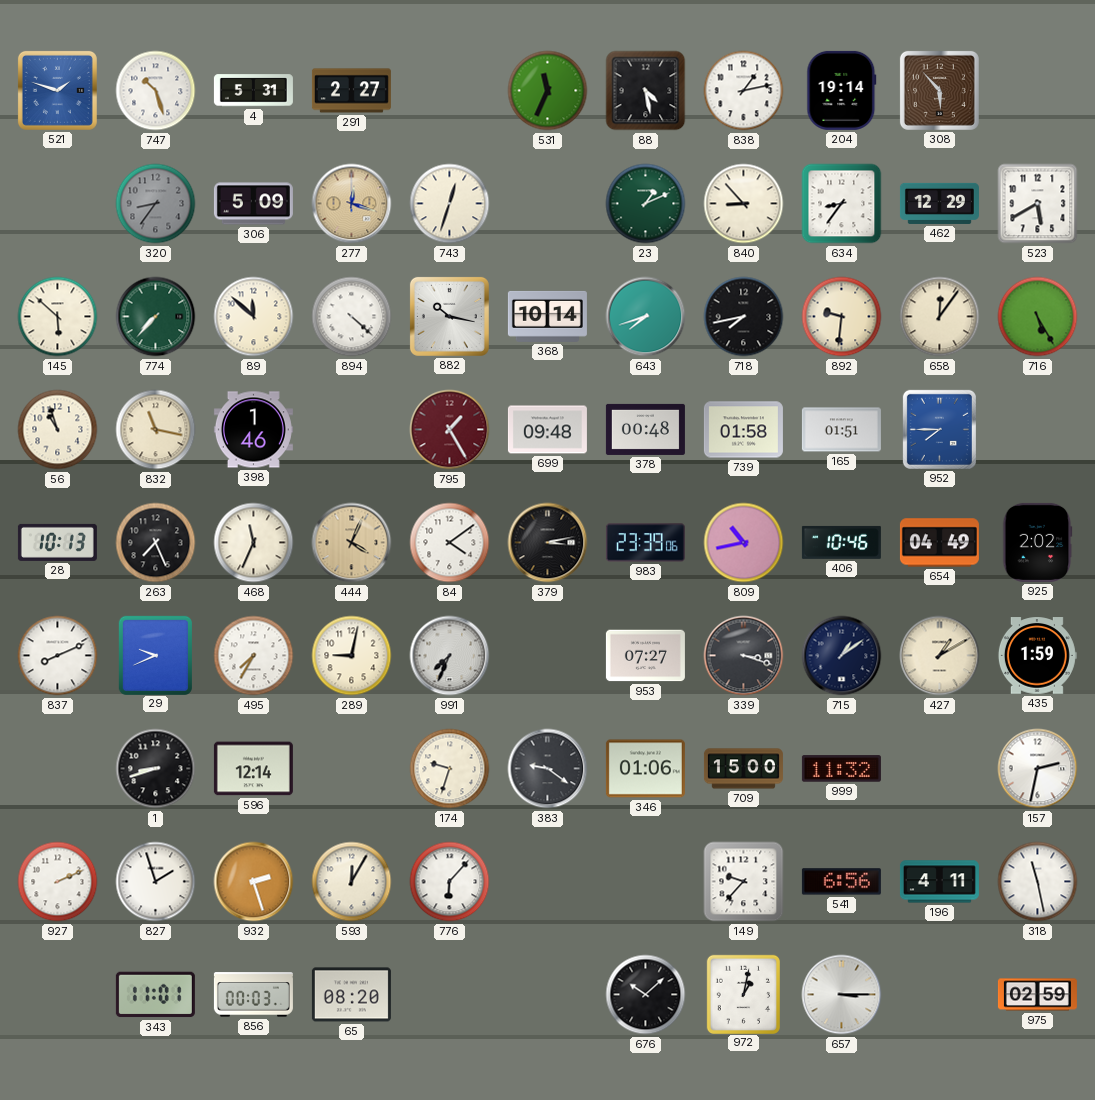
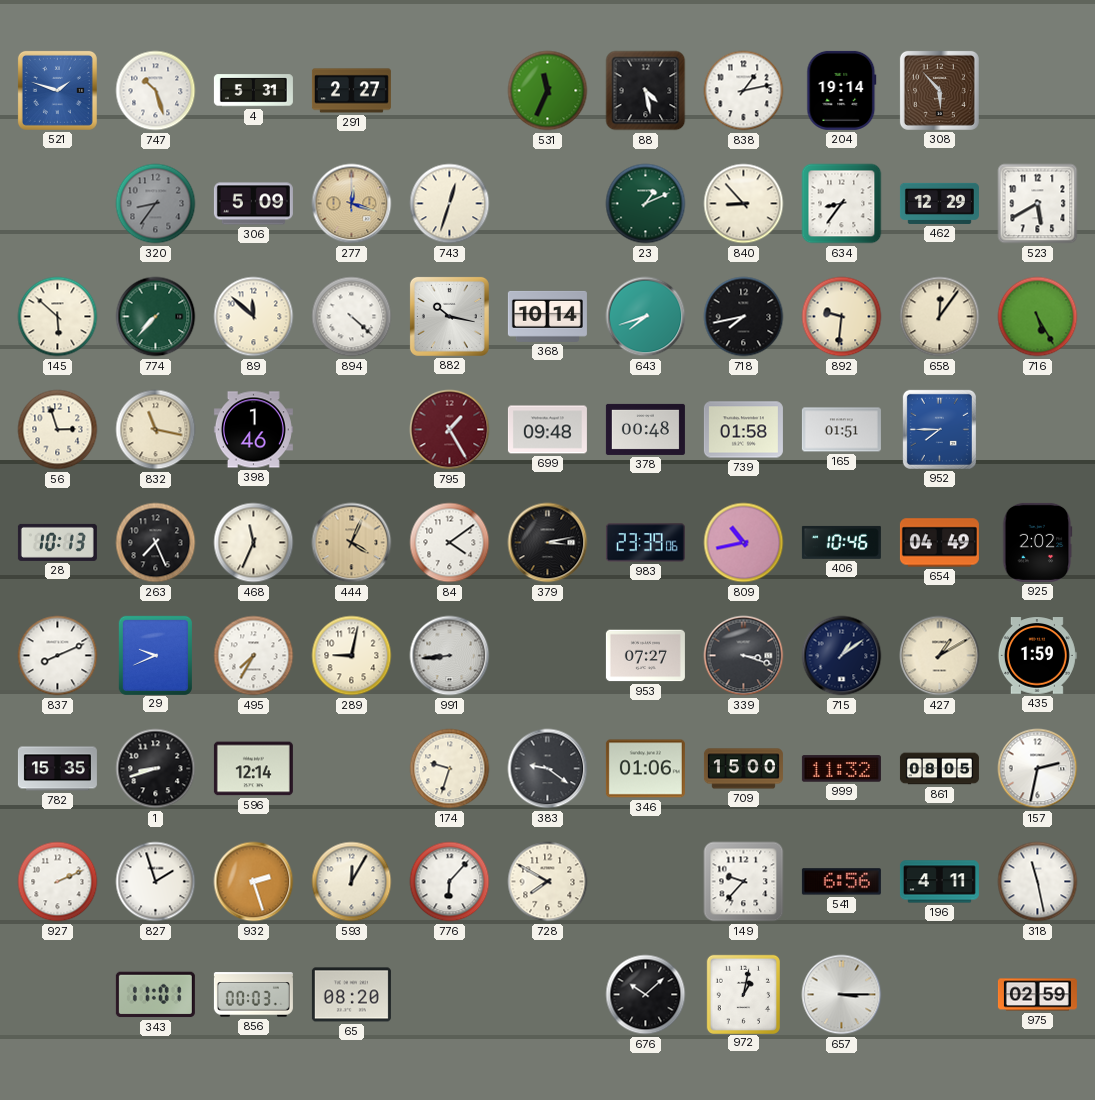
56: 10:57 -> 2:57 (58, 430)
991: 7:34 -> 8:44 (450, 656)
782: none -> 15:35 (57, 769)
861: none -> 08:05 (939, 769)
728: none -> 7:50 (548, 882)
